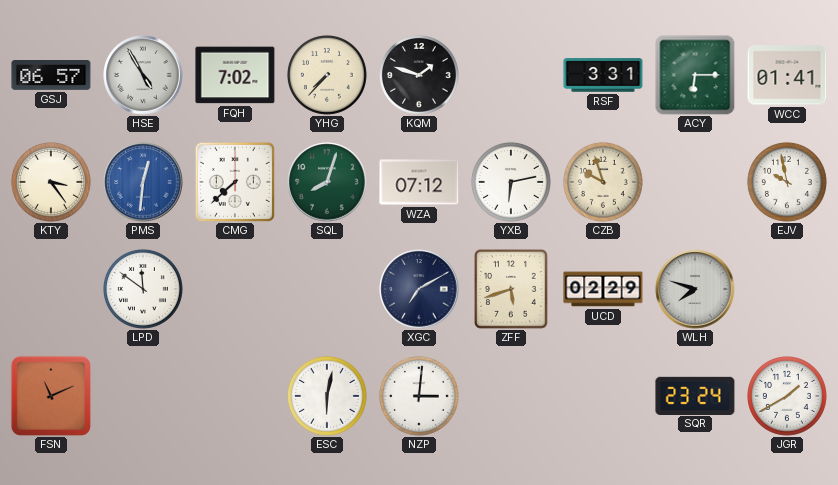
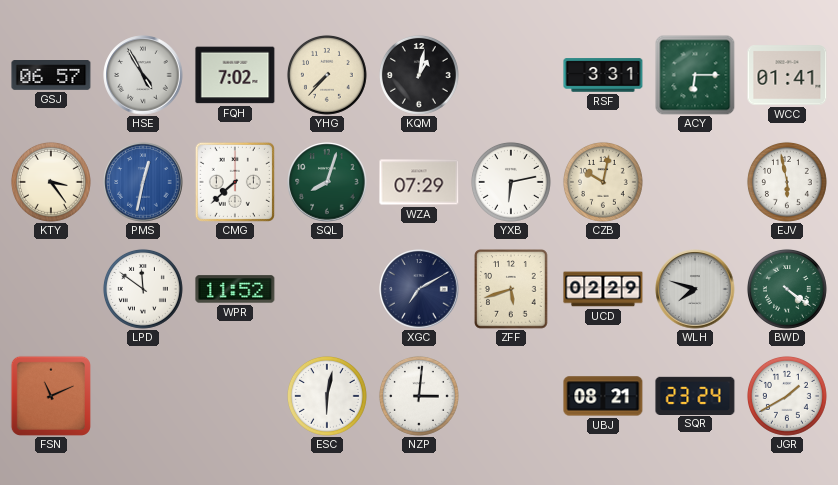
KQM: 1:48 -> 1:02 (419, 75)
PMS: 12:31 -> 12:32 (143, 182)
WZA: 07:12 -> 07:29 (419, 182)
CZB: 9:57 -> 10:02 (603, 182)
EJV: 9:58 -> 5:58 (787, 182)
WPR: none -> 11:52 (235, 289)
BWD: none -> 4:21 (787, 289)
UBJ: none -> 08:21 (603, 396)
